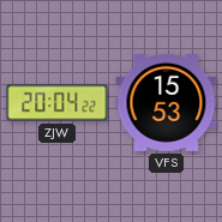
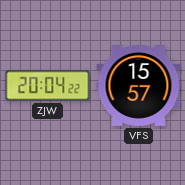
VFS: 15:53 -> 15:57 (139, 86)
